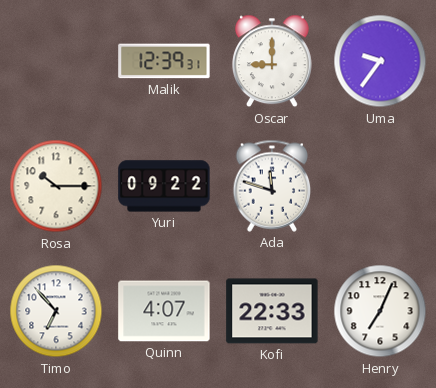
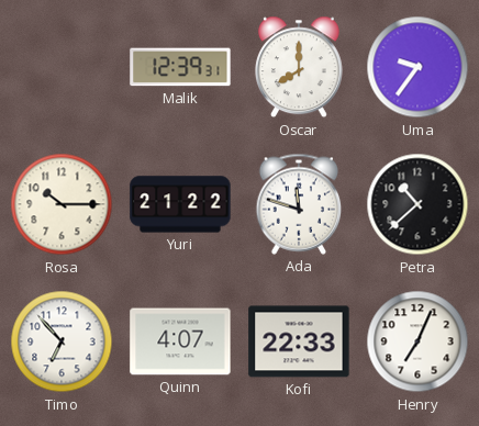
Oscar: 9:00 -> 8:00 (299, 67)
Yuri: 09:22 -> 21:22 (180, 204)
Petra: none -> 10:38 (417, 204)
